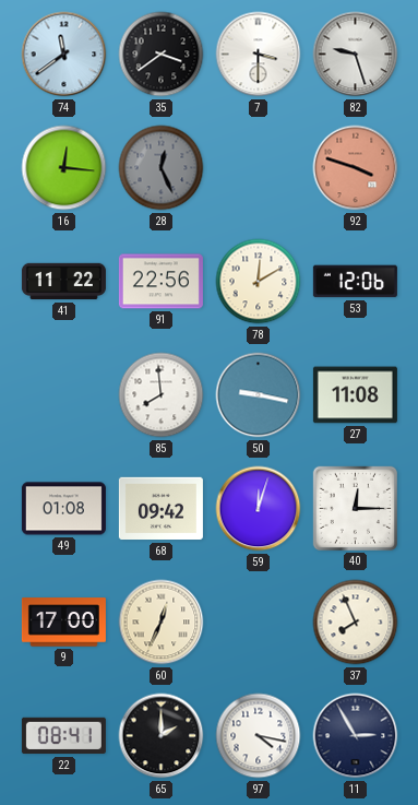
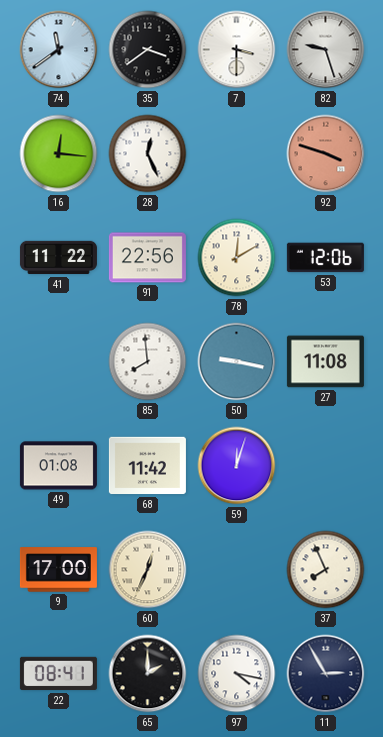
28 dial: grey -> white (148, 154)
68: 09:42 -> 11:42 (147, 466)
40: 12:15 -> none (355, 508)
